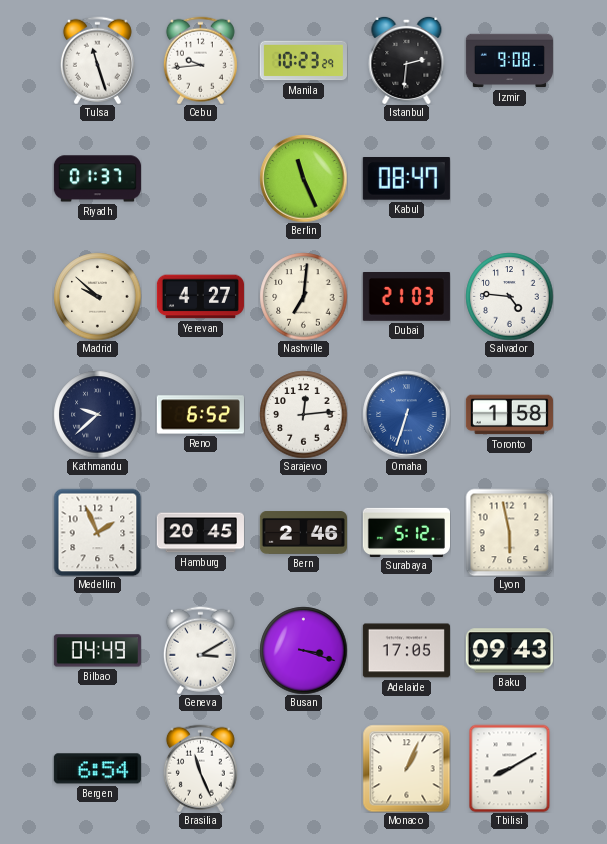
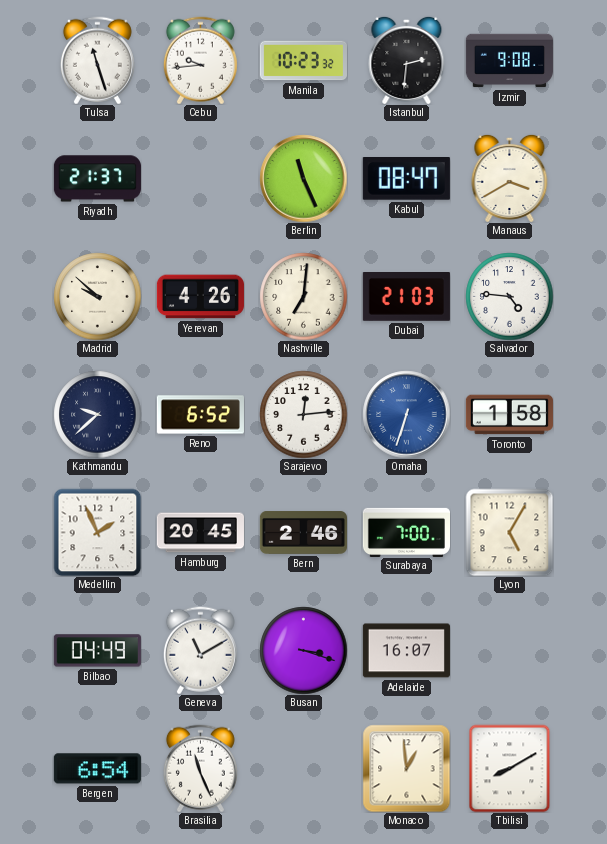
Manila: 10:23:29 -> 10:23:32 (303, 61)
Riyadh: 01:37 -> 21:37 (97, 179)
Manaus: none -> 3:40 (510, 178)
Yerevan: 4:27 -> 4:26 (200, 297)
Surabaya: 5:12 -> 7:00 (406, 532)
Lyon: 5:58 -> 5:05 (509, 532)
Geneva: 3:10 -> 11:10 (200, 650)
Adelaide: 17:05 -> 16:07 (406, 651)
Baku: 09:43 -> none (509, 651)
Monaco: 1:04 -> 12:59 (406, 768)
